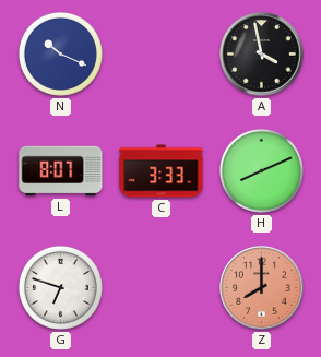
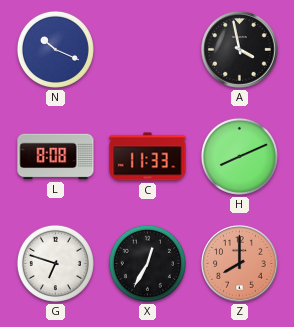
L: 8:07 -> 8:08 (56, 157)
C: 3:33 -> 11:33 (148, 157)
X: none -> 12:35 (147, 263)
